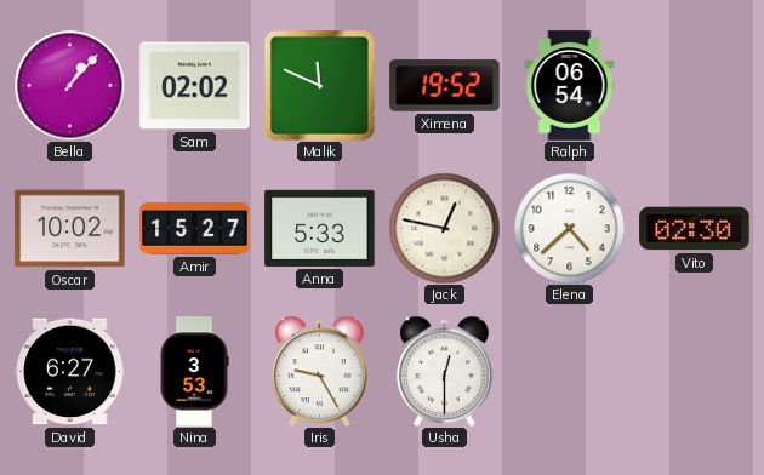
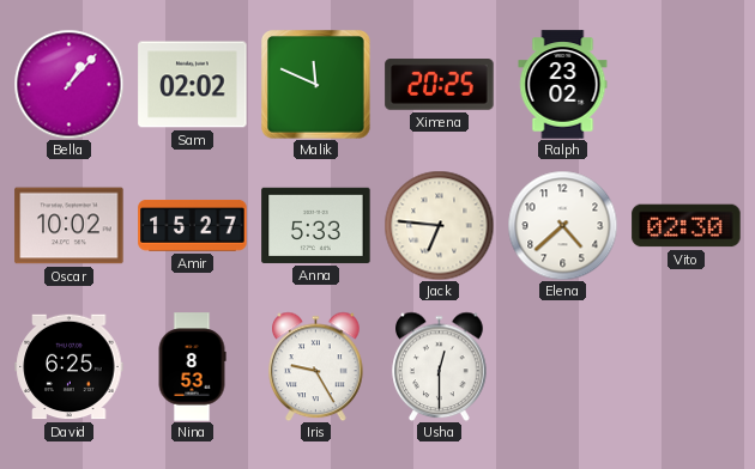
Ximena: 19:52 -> 20:25 (440, 85)
Ralph: 06:54 -> 23:02 (563, 85)
Jack: 12:47 -> 6:46 (439, 225)
David: 6:27 -> 6:25 (70, 367)
Nina: 3:53 -> 8:53 (192, 367)
